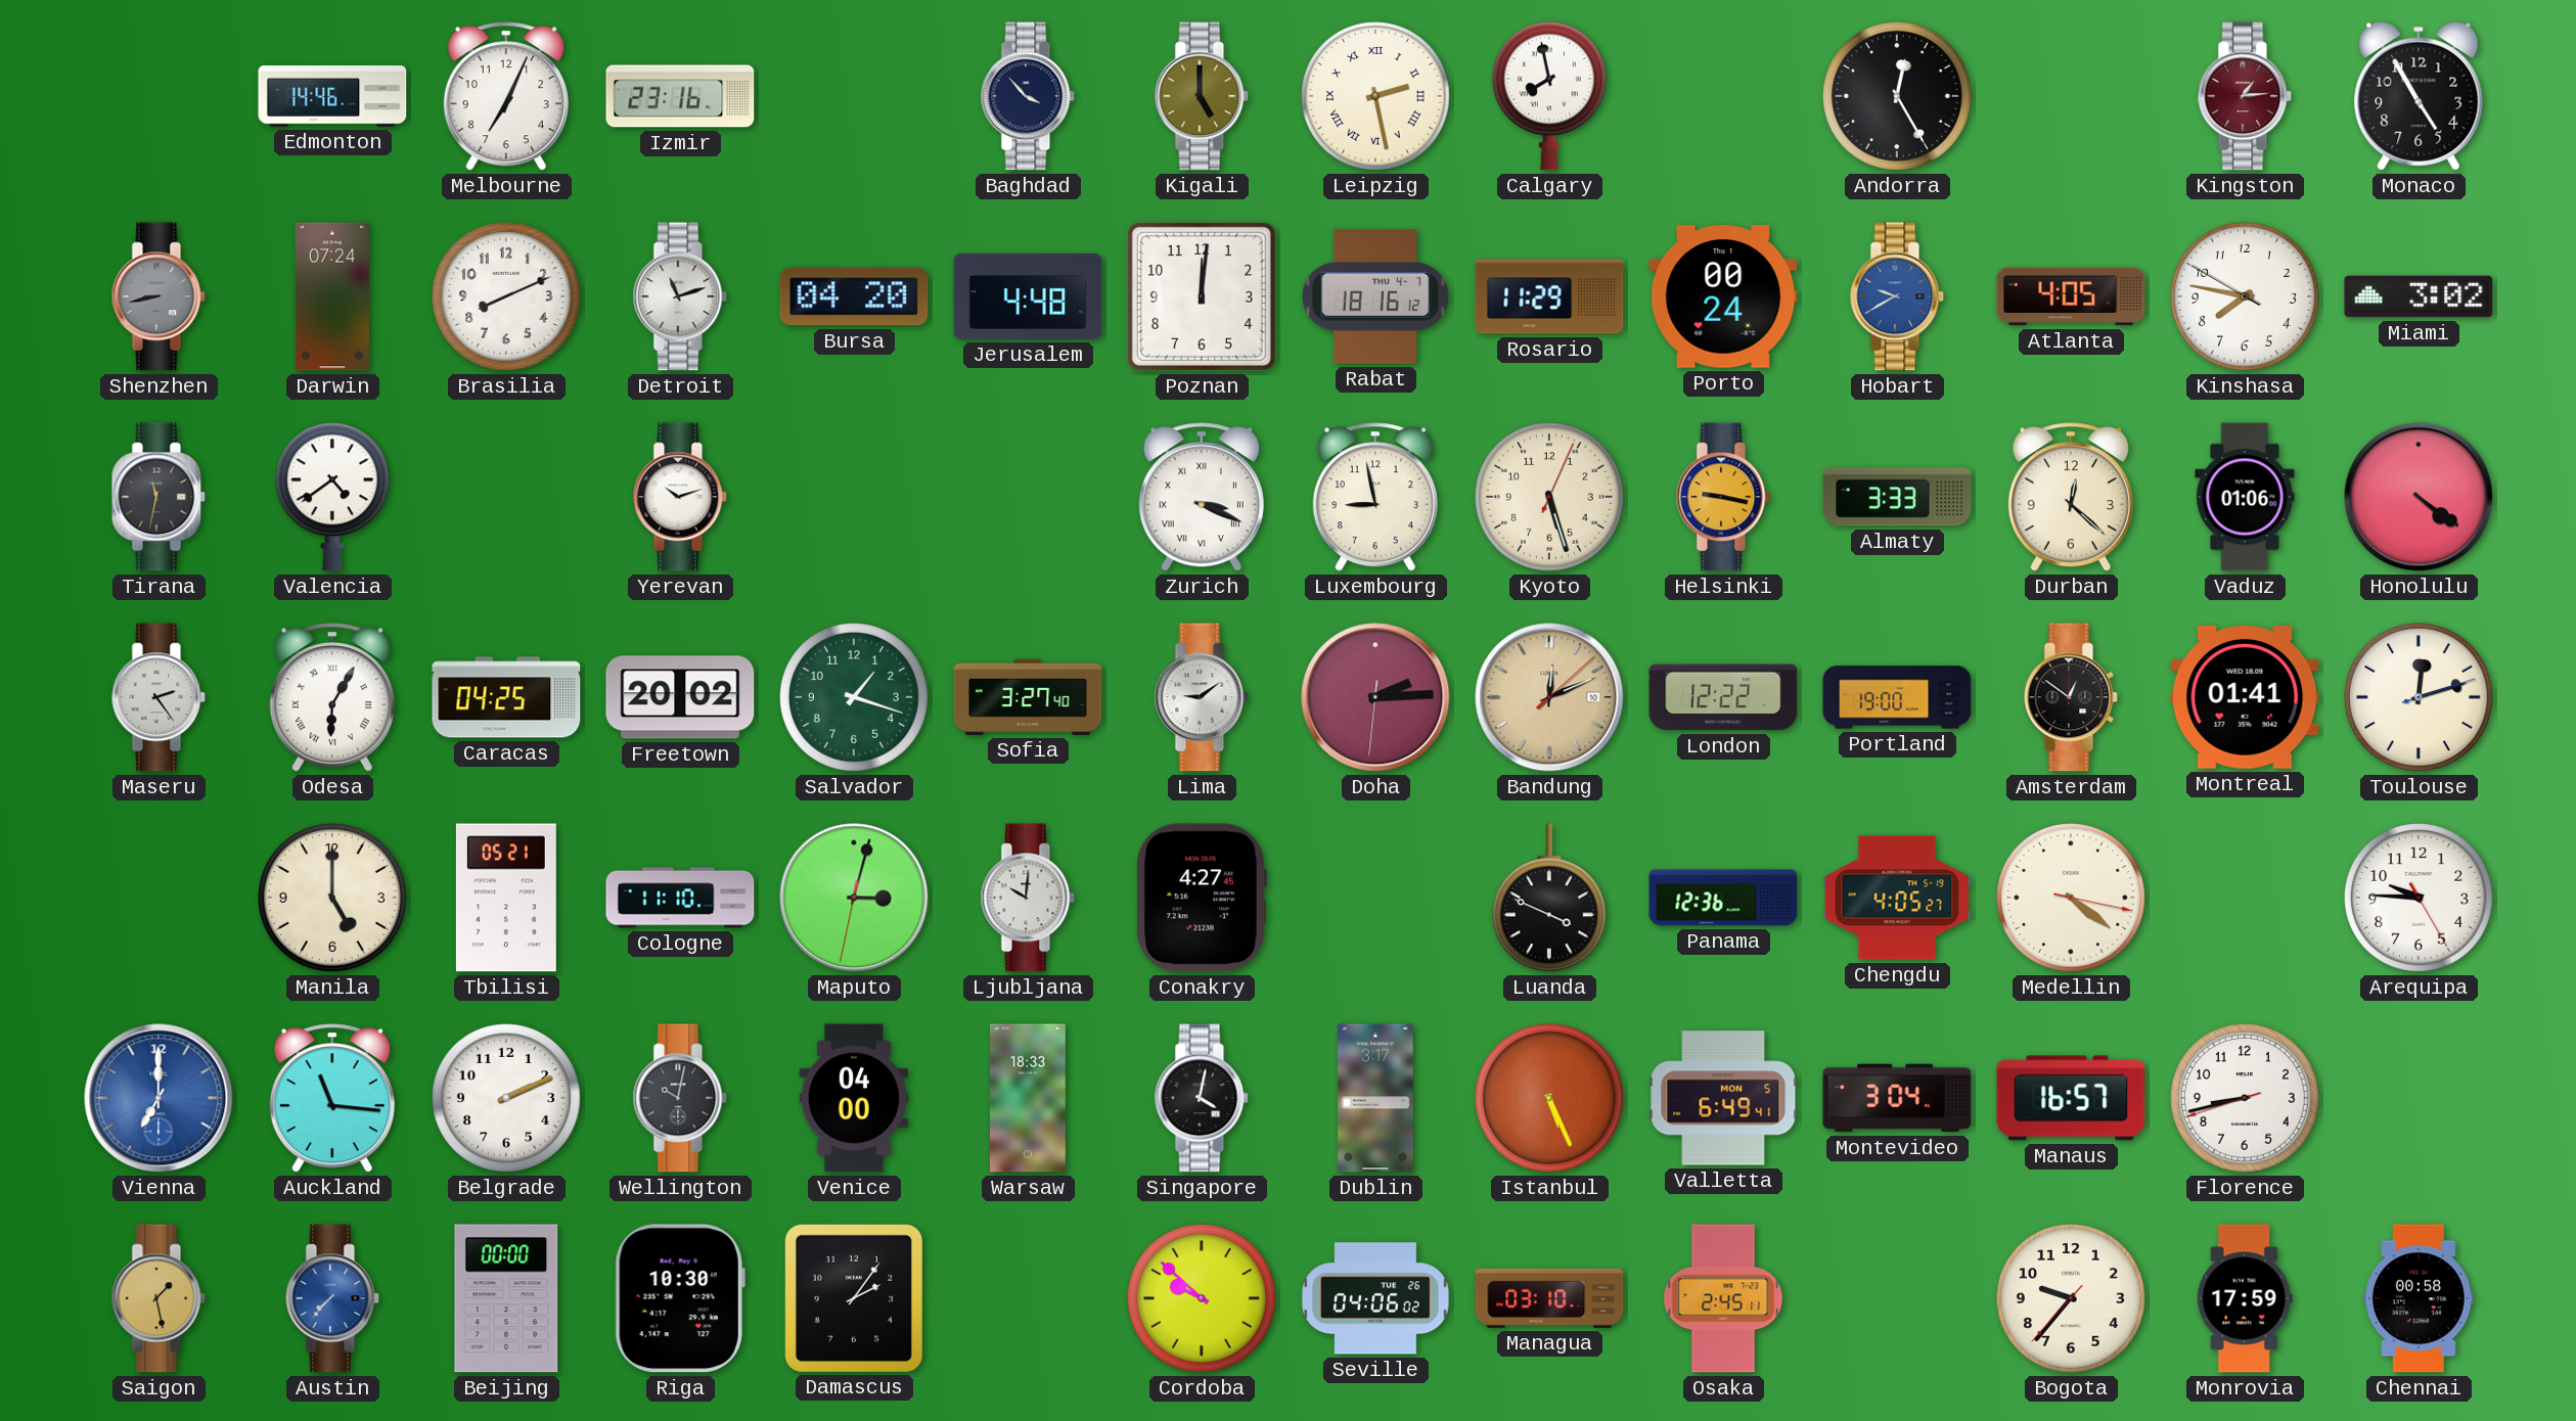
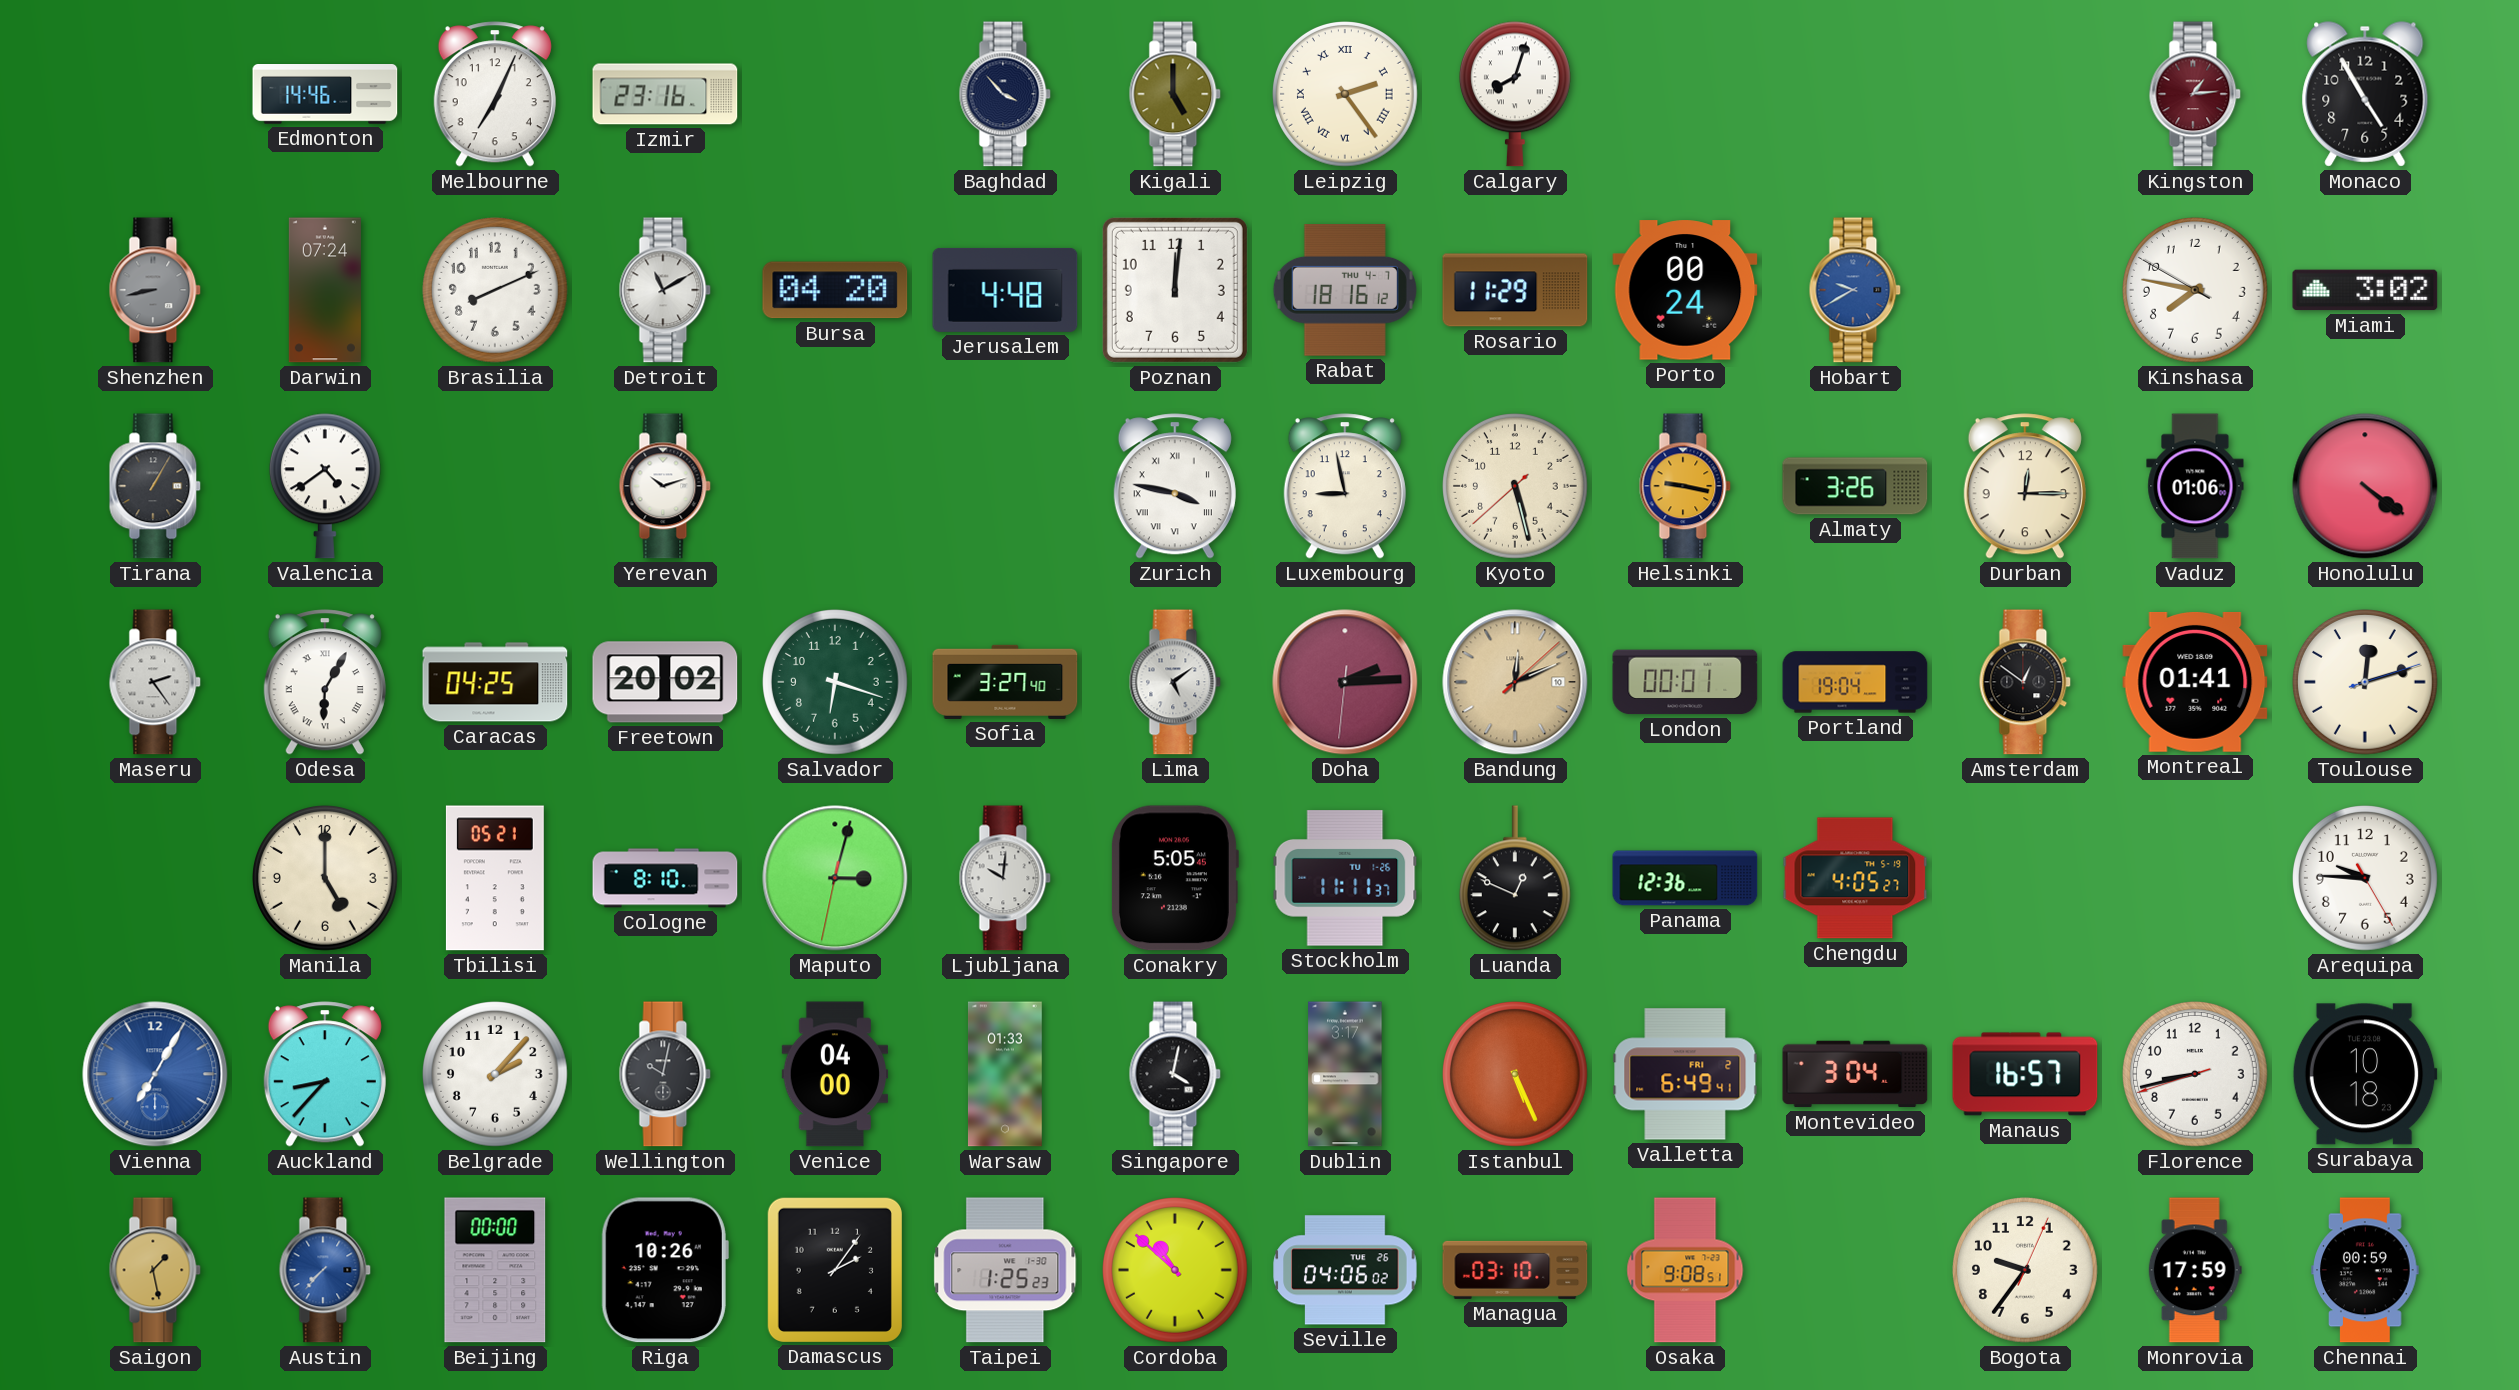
Leipzig: 2:28 -> 2:24 (1346, 95)
Calgary: 7:58 -> 8:03 (1515, 94)
Andorra: 12:25 -> none (1898, 97)
Detroit: 11:12 -> 11:10 (665, 290)
Atlanta: 4:05 -> none (2071, 296)
Tirana: 11:32 -> 1:05 (155, 486)
Zurich: 3:19 -> 3:47 (1175, 486)
Kyoto: 5:27:04 -> 5:27:38 (1516, 487)
Almaty: 3:33 -> 3:26 (1855, 486)
Durban: 12:22 -> 12:15 (2025, 486)
Salvador: 1:18 -> 6:18 (836, 683)
Lima: 9:09 -> 5:09 (1175, 682)
London: 12:22 -> 00:01 (1685, 682)
Portland: 19:00 -> 19:04 (1855, 682)
Cologne: 11:10 -> 8:10 (665, 878)
Conakry: 4:27 -> 5:05 (1174, 878)
Stockholm: none -> 11:11 (1345, 878)
Luanda: 3:49 -> 12:49 (1515, 878)
Medellin: 4:21 -> none (2072, 899)
Vienna: 7:00 -> 7:05 (155, 1074)
Auckland: 11:16 -> 8:37 (325, 1074)
Belgrade: 2:11 -> 2:07 (496, 1075)
Warsaw: 18:33 -> 01:33 (1005, 1074)
Valletta date: MON 5 -> FRI 2 (1685, 1074)
Surabaya: none -> 10:18 (2365, 1074)
Riga: 10:30 -> 10:26 (665, 1270)
Taipei: none -> 1:25 (1005, 1270)
Cordoba: 9:52 -> 10:52 (1176, 1271)
Osaka: 2:45 -> 9:08 (1685, 1270)
Bogota: 9:36:37 -> 9:36:04 (2026, 1271)
Chennai: 00:58 -> 00:59 (2365, 1270)
